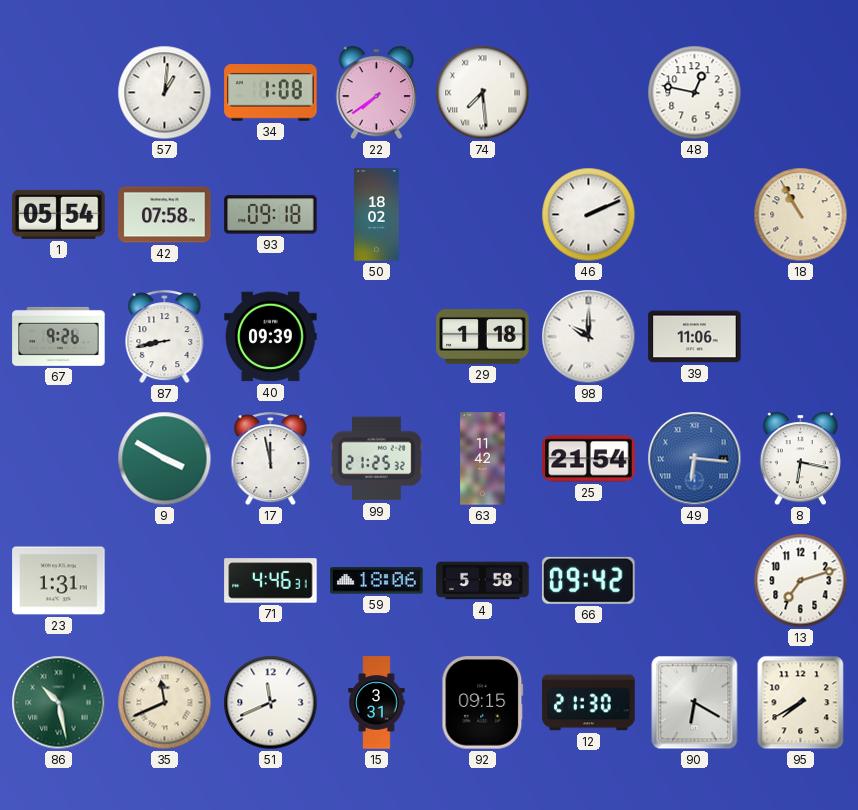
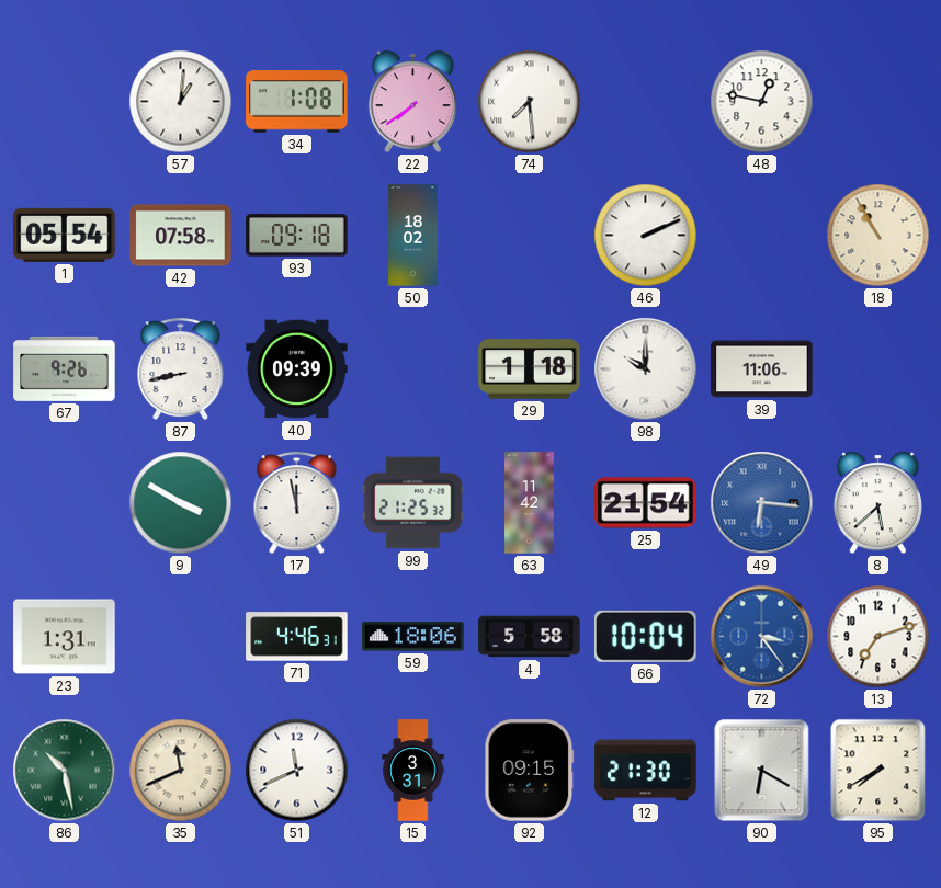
8: 6:17 -> 5:38 (877, 503)
66: 09:42 -> 10:04 (646, 636)
72: none -> 3:24 (762, 637)
